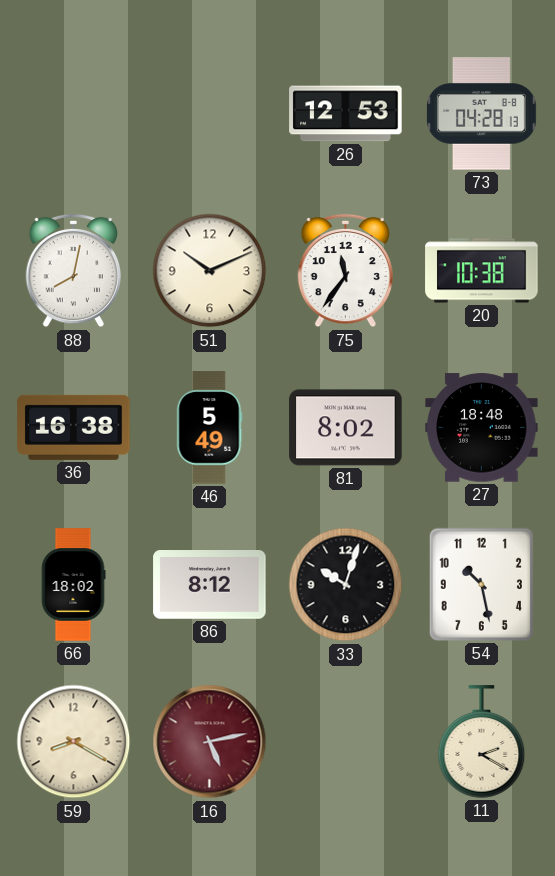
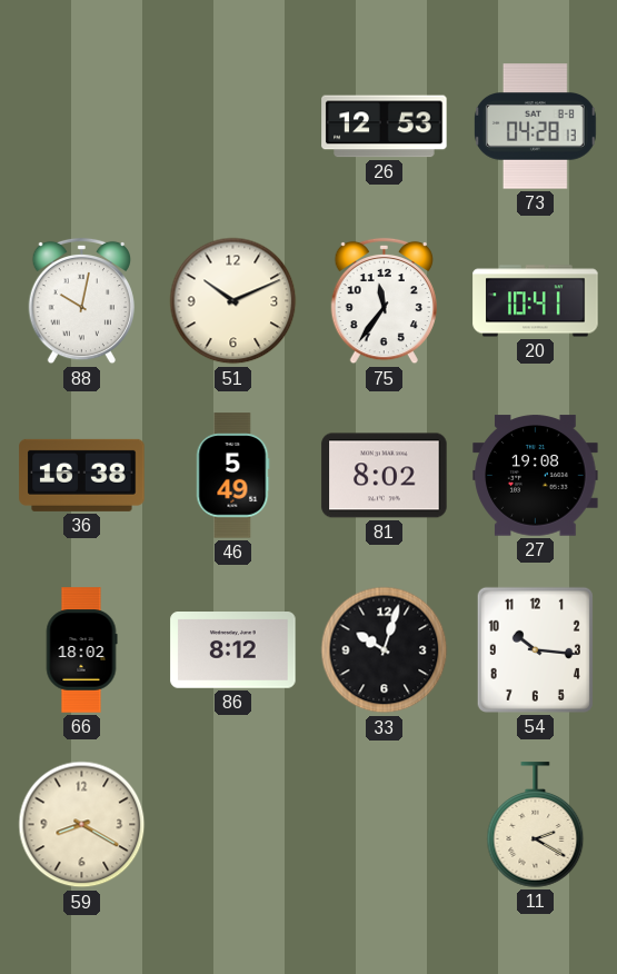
88: 8:02 -> 10:02 (81, 301)
20: 10:38 -> 10:41 (536, 301)
27: 18:48 -> 19:08 (536, 476)
54: 10:28 -> 10:16 (535, 649)
16: 5:13 -> none (210, 742)
